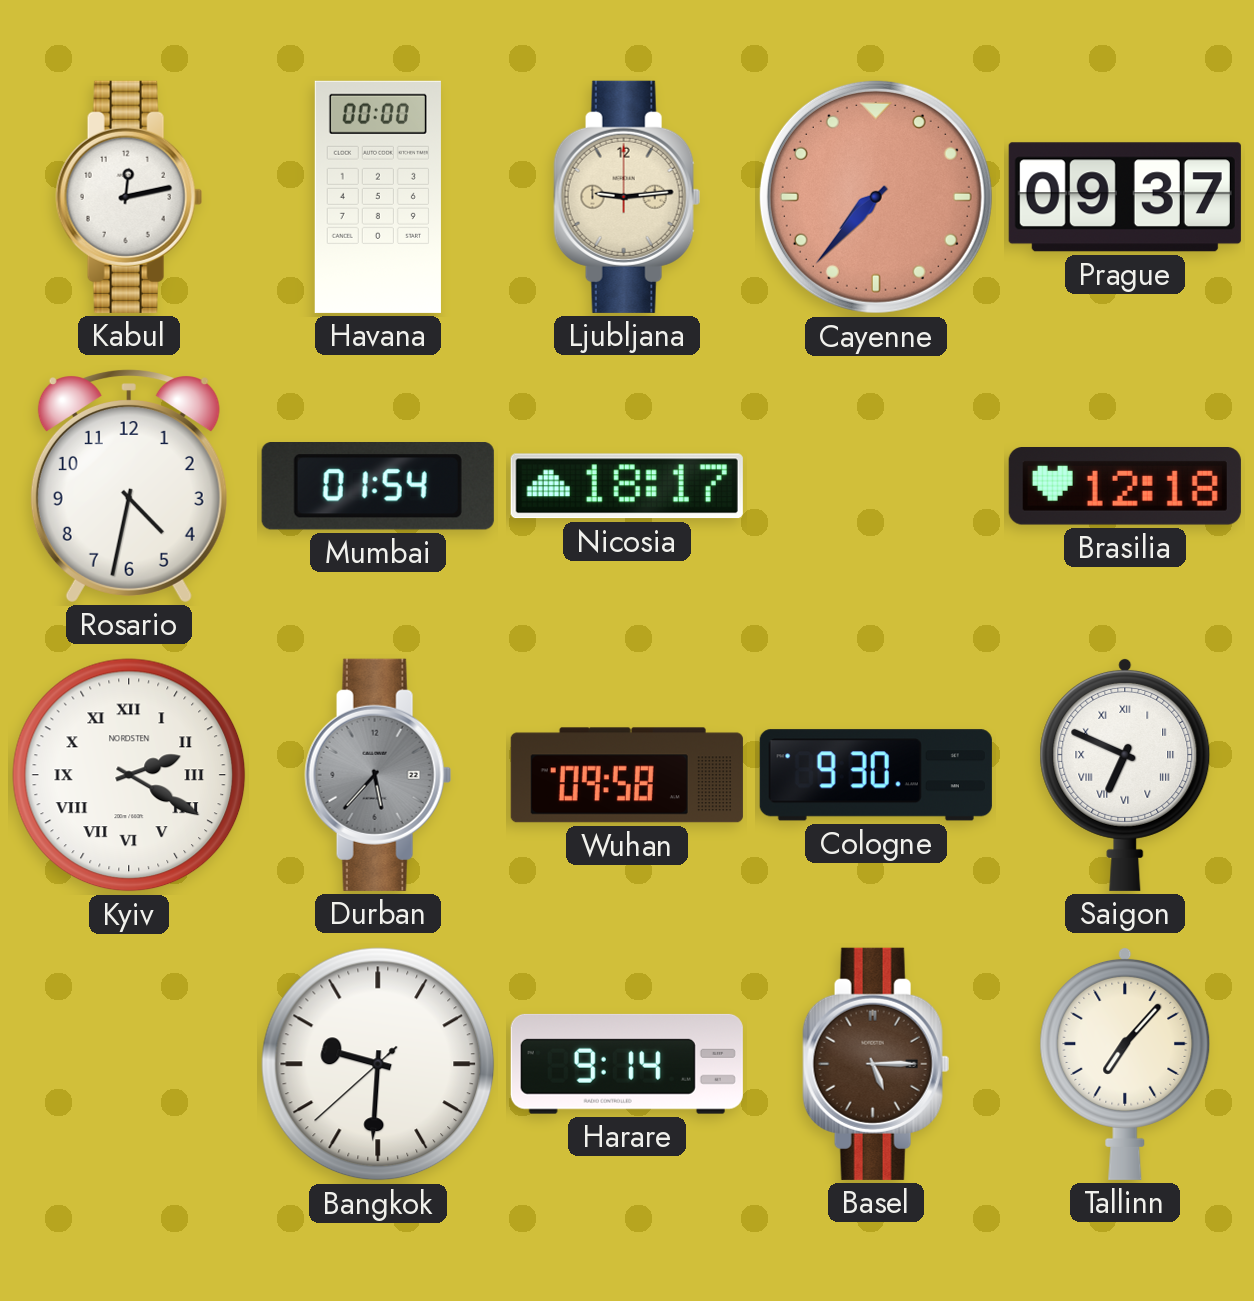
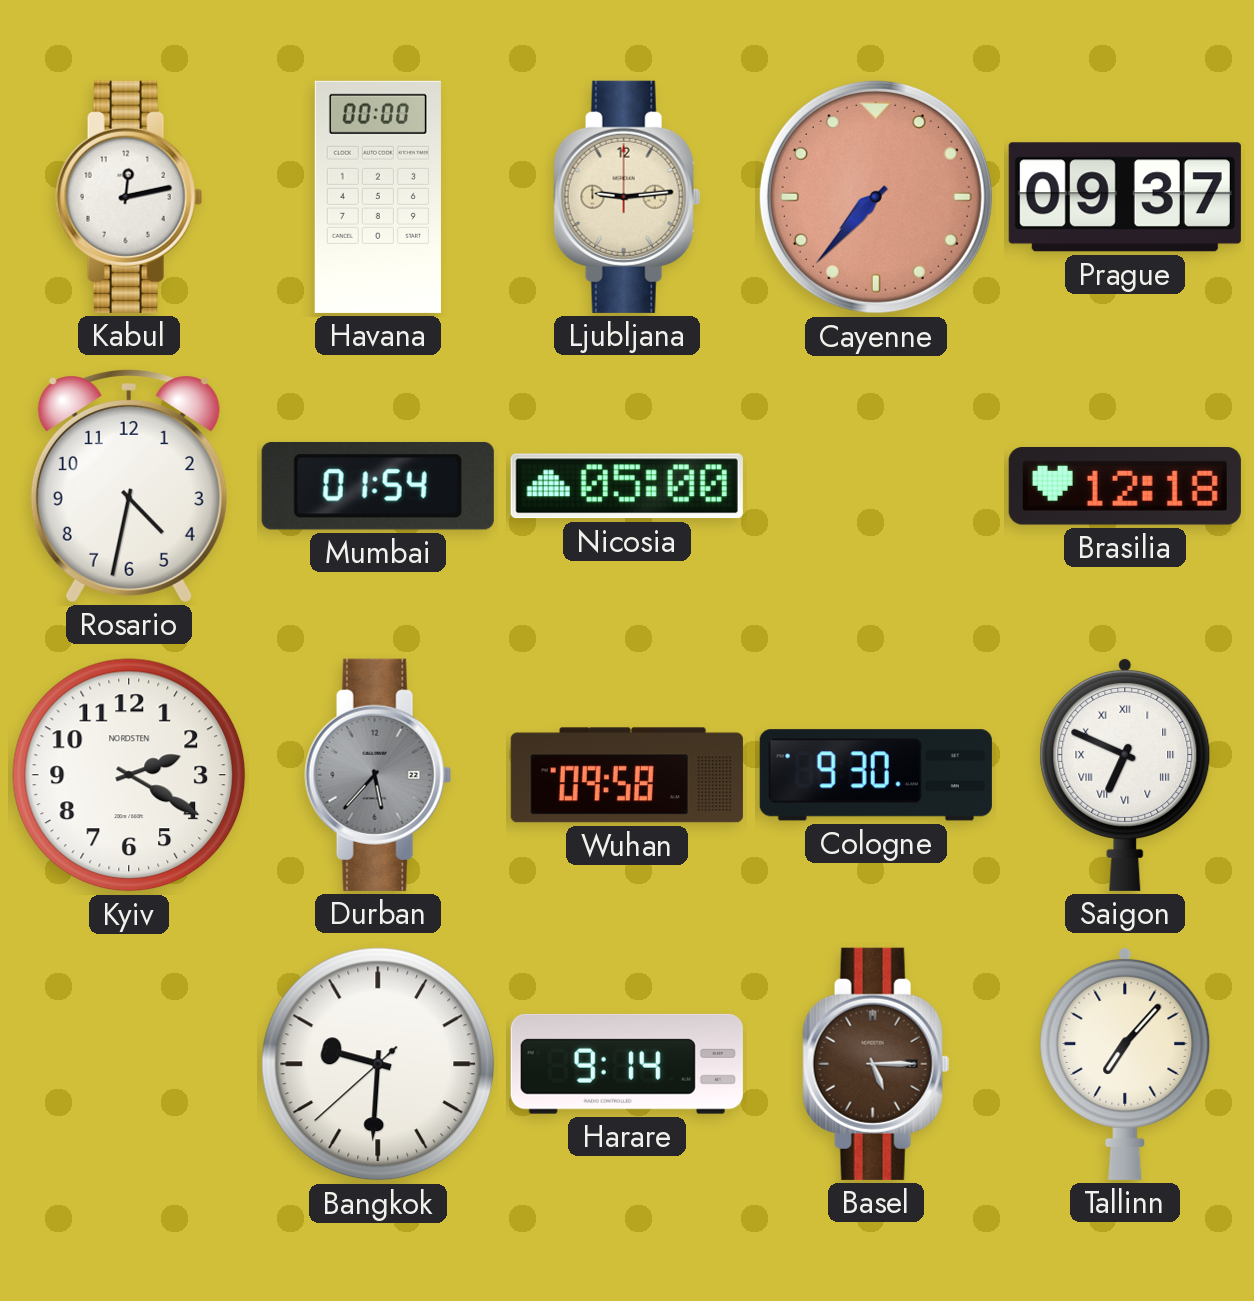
Nicosia: 18:17 -> 05:00 (627, 486)
Kyiv numerals: Roman -> Arabic (129, 775)
